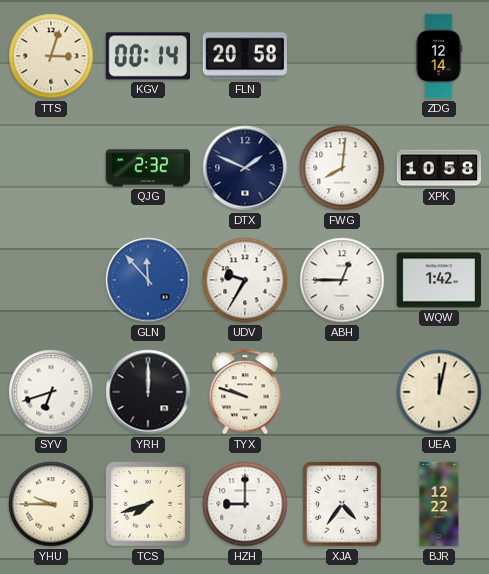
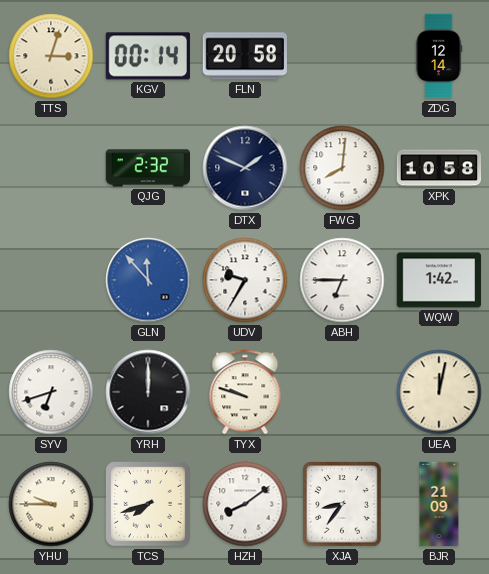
ABH: 12:45 -> 6:45 (342, 280)
HZH: 9:00 -> 8:09 (245, 504)
XJA: 4:36 -> 8:36 (342, 504)
BJR: 12:22 -> 21:09 (439, 504)
